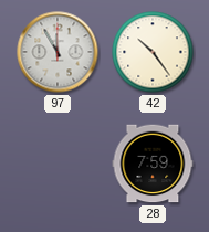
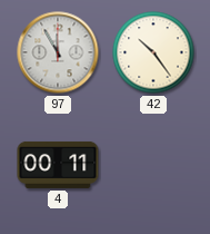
4: none -> 00:11 (58, 165)
28: 7:59 -> none (153, 164)
